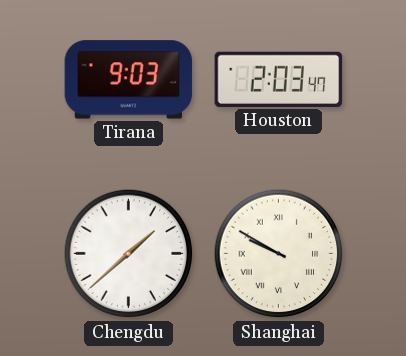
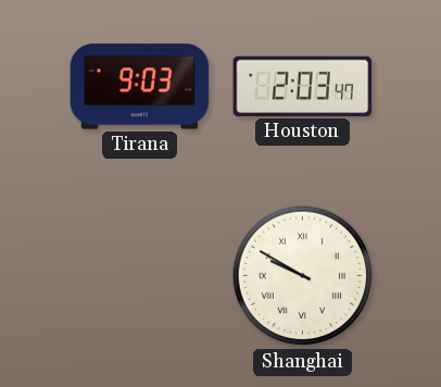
Chengdu: 1:38 -> none (129, 254)
